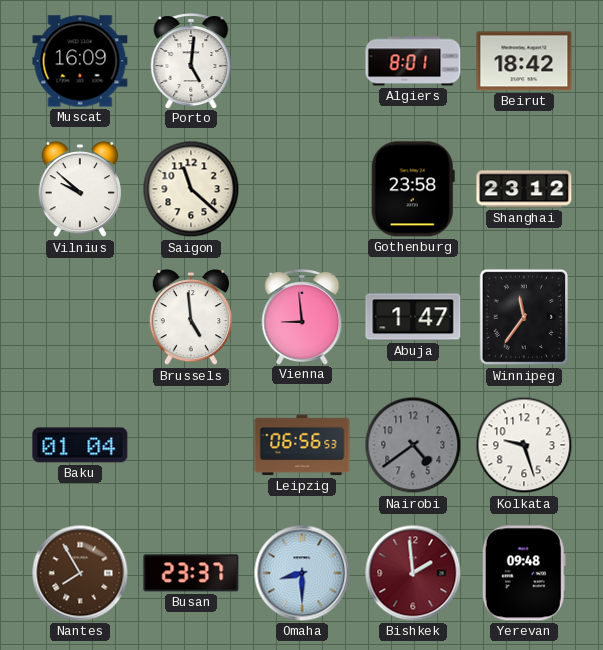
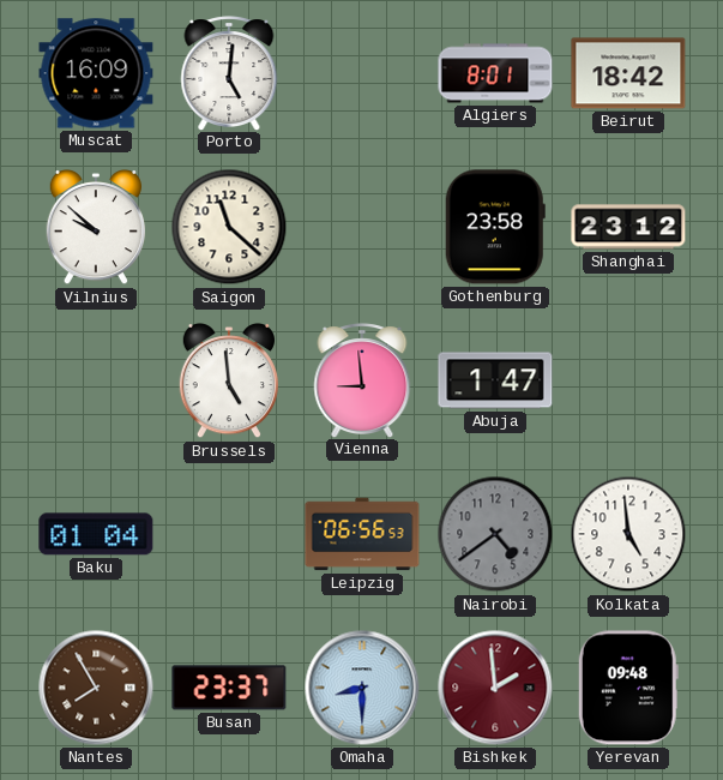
Winnipeg: 11:36 -> none (523, 317)
Kolkata: 9:27 -> 4:59 (628, 534)
